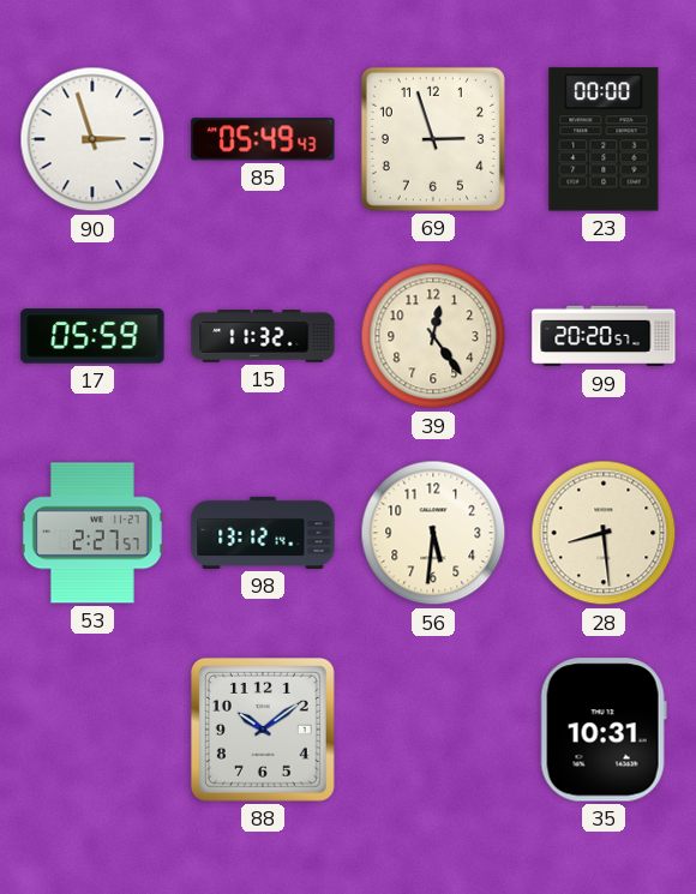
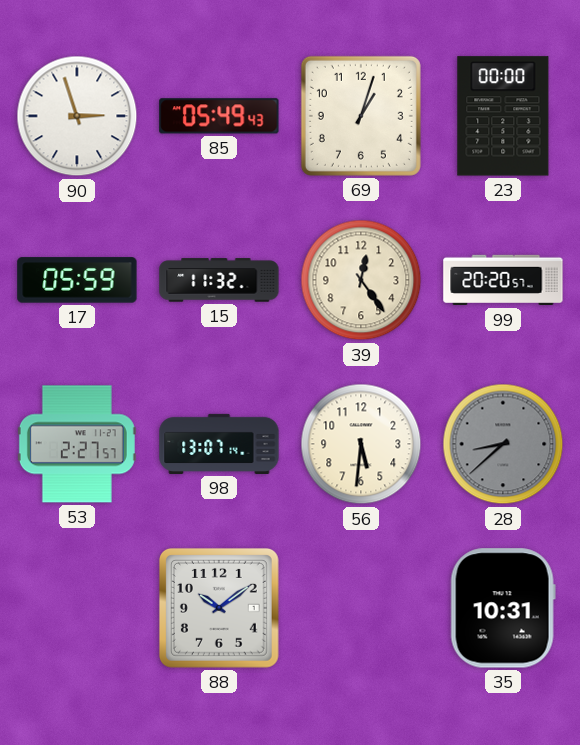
69: 2:57 -> 1:03 (361, 116)
98: 13:12 -> 13:07 (219, 444)
28: 8:29 -> 8:38 (503, 444)
28 dial: cream -> grey (503, 444)
